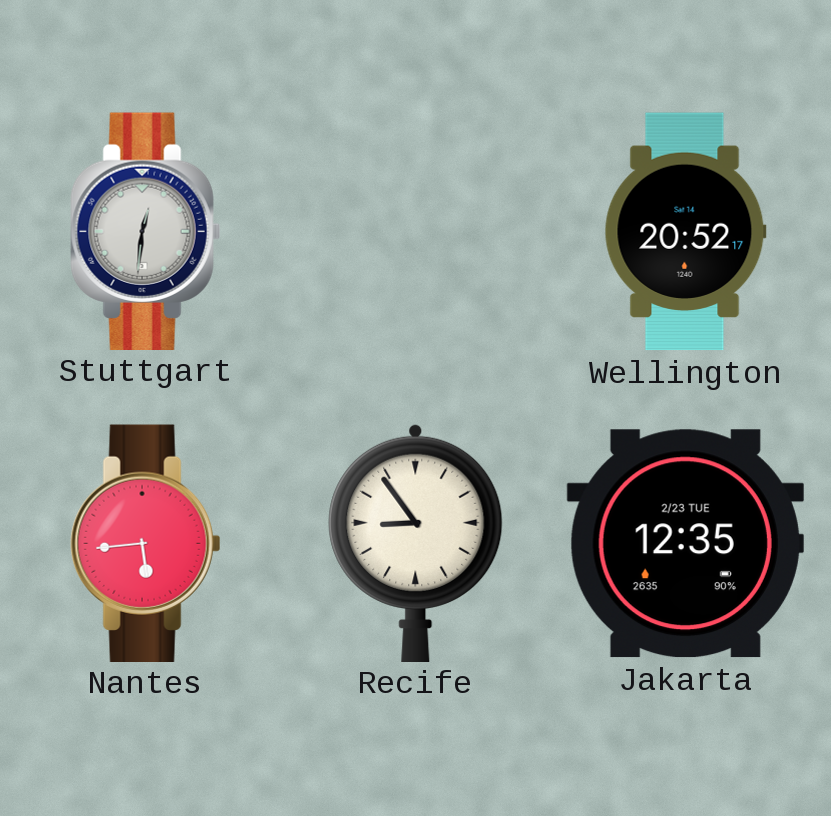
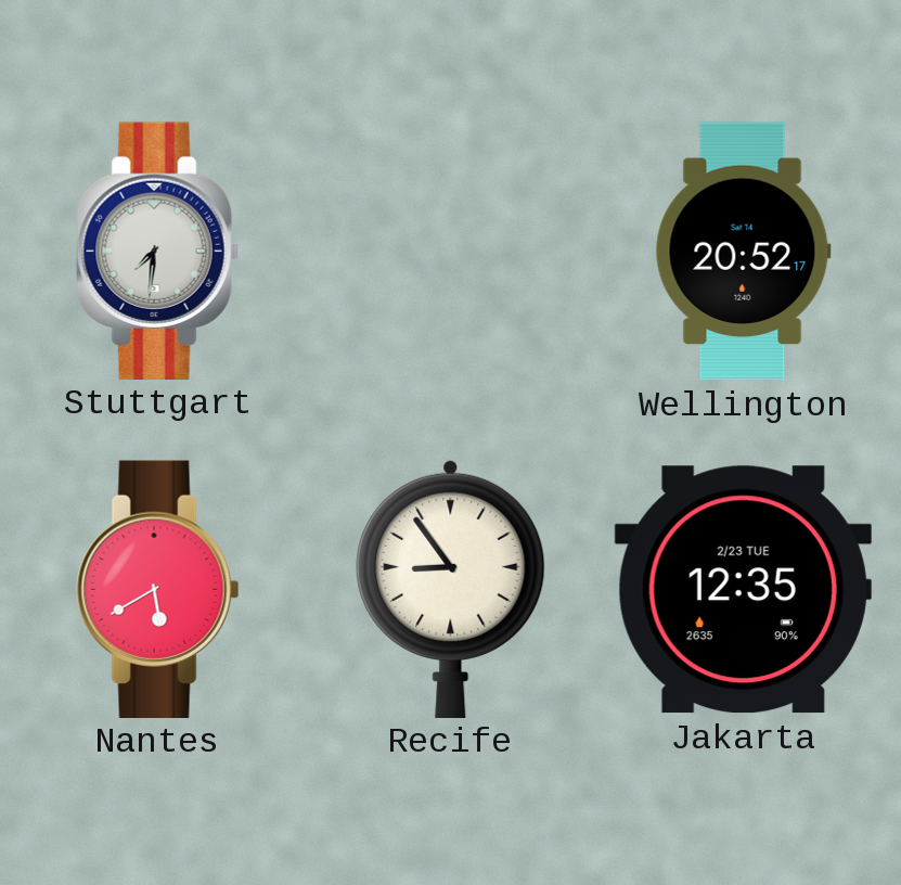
Stuttgart: 12:31 -> 7:31 (158, 251)
Nantes: 5:44 -> 5:40 (158, 589)
